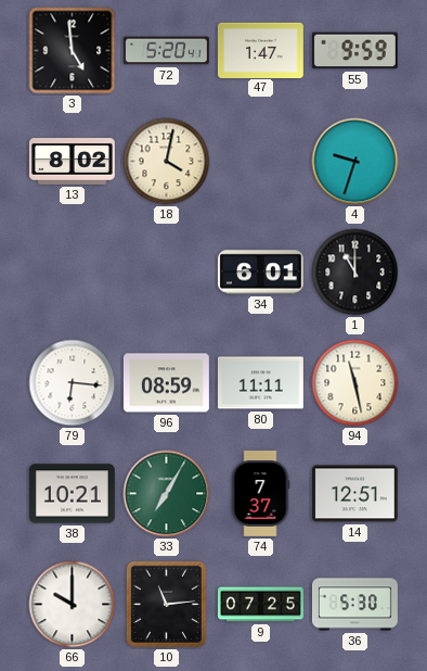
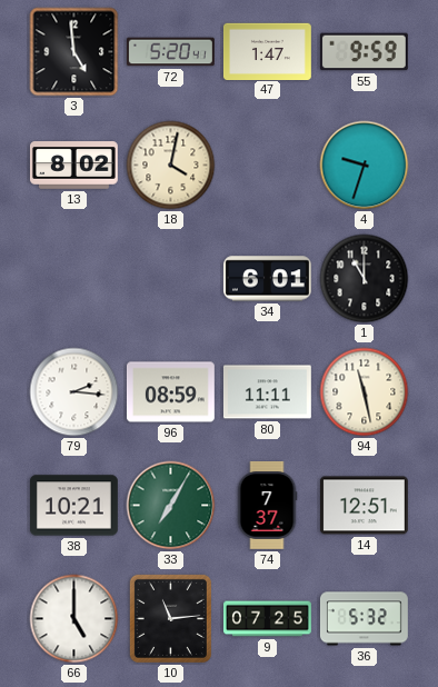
79: 6:16 -> 2:16 (74, 392)
66: 10:00 -> 5:00 (74, 619)
36: 5:30 -> 5:32 (364, 619)
